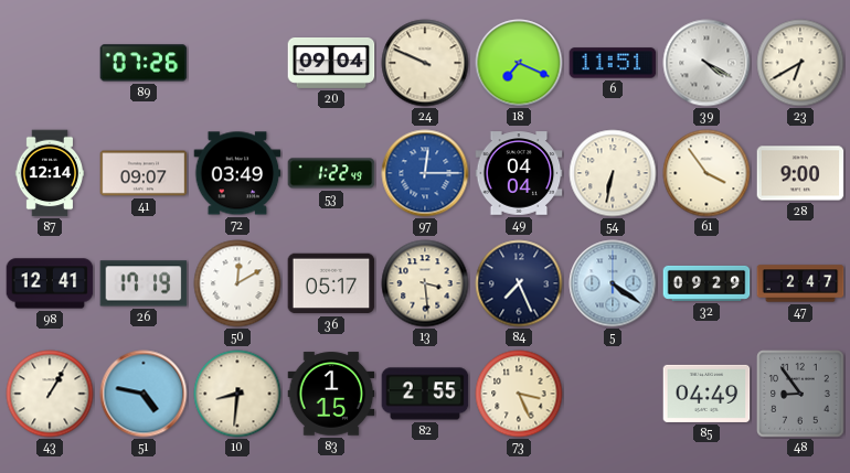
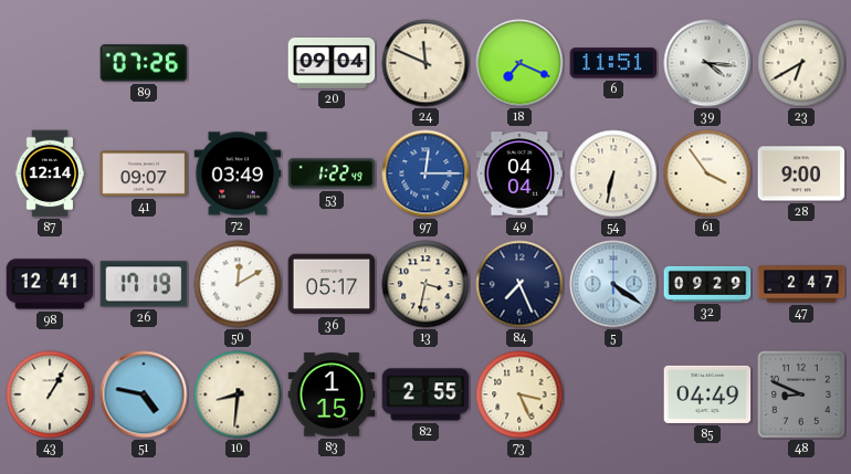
24: 9:49 -> 11:49 (426, 63)
39: 4:20 -> 4:16 (707, 63)
13: 3:29 -> 3:32 (426, 284)
48: 8:54 -> 8:49 (801, 394)
